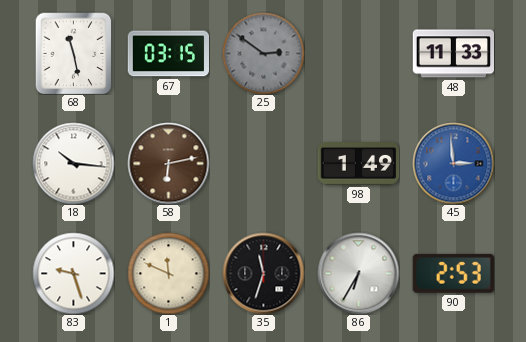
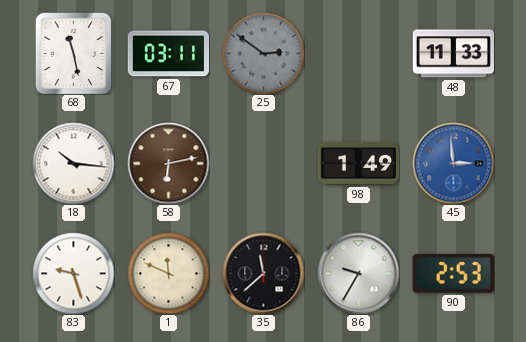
67: 03:15 -> 03:11 (168, 54)
35: 11:33 -> 11:38 (263, 273)
86: 6:35 -> 9:35 (358, 273)
